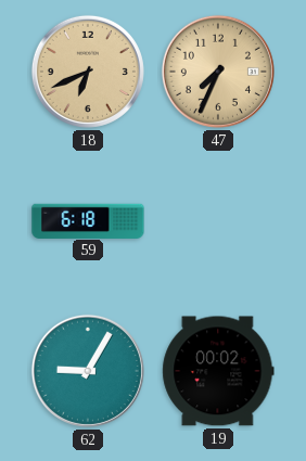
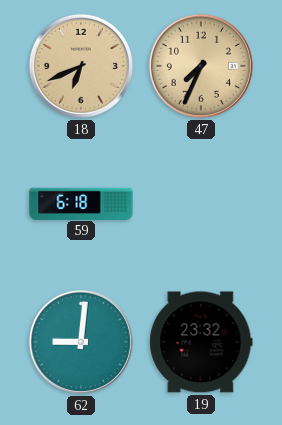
62: 9:05 -> 9:01 (81, 342)
19: 00:02 -> 23:32 (201, 342)
